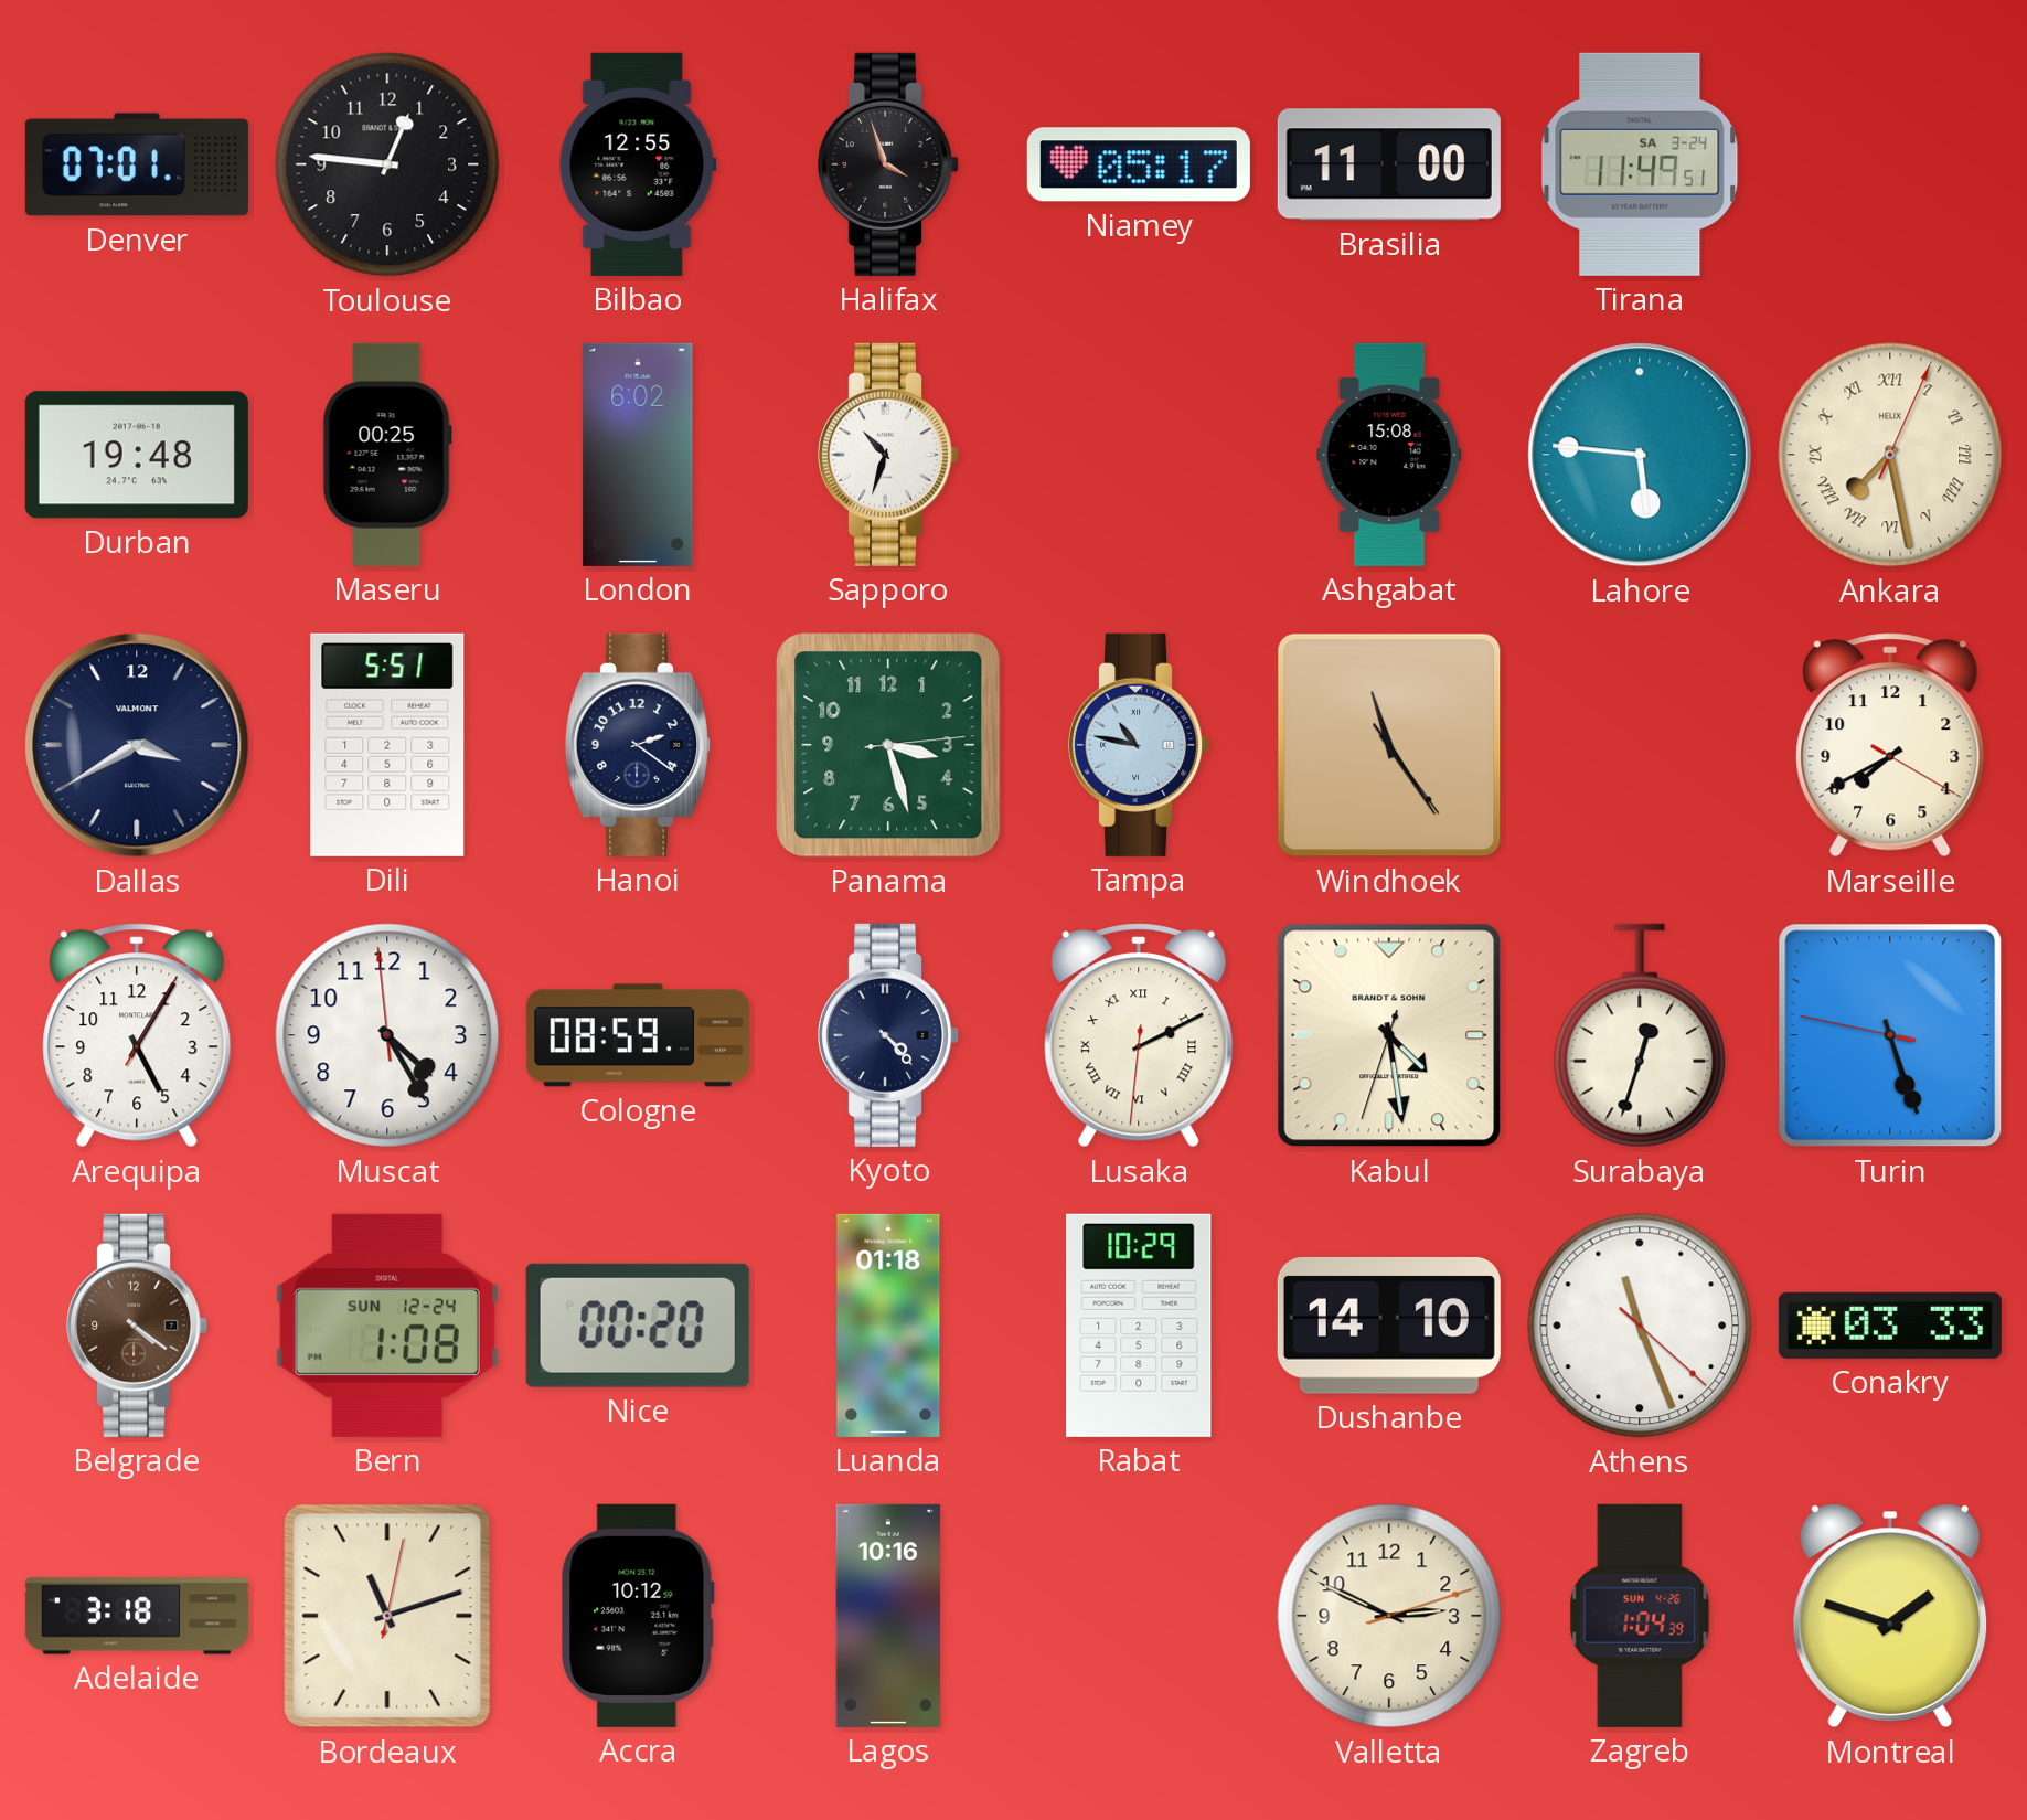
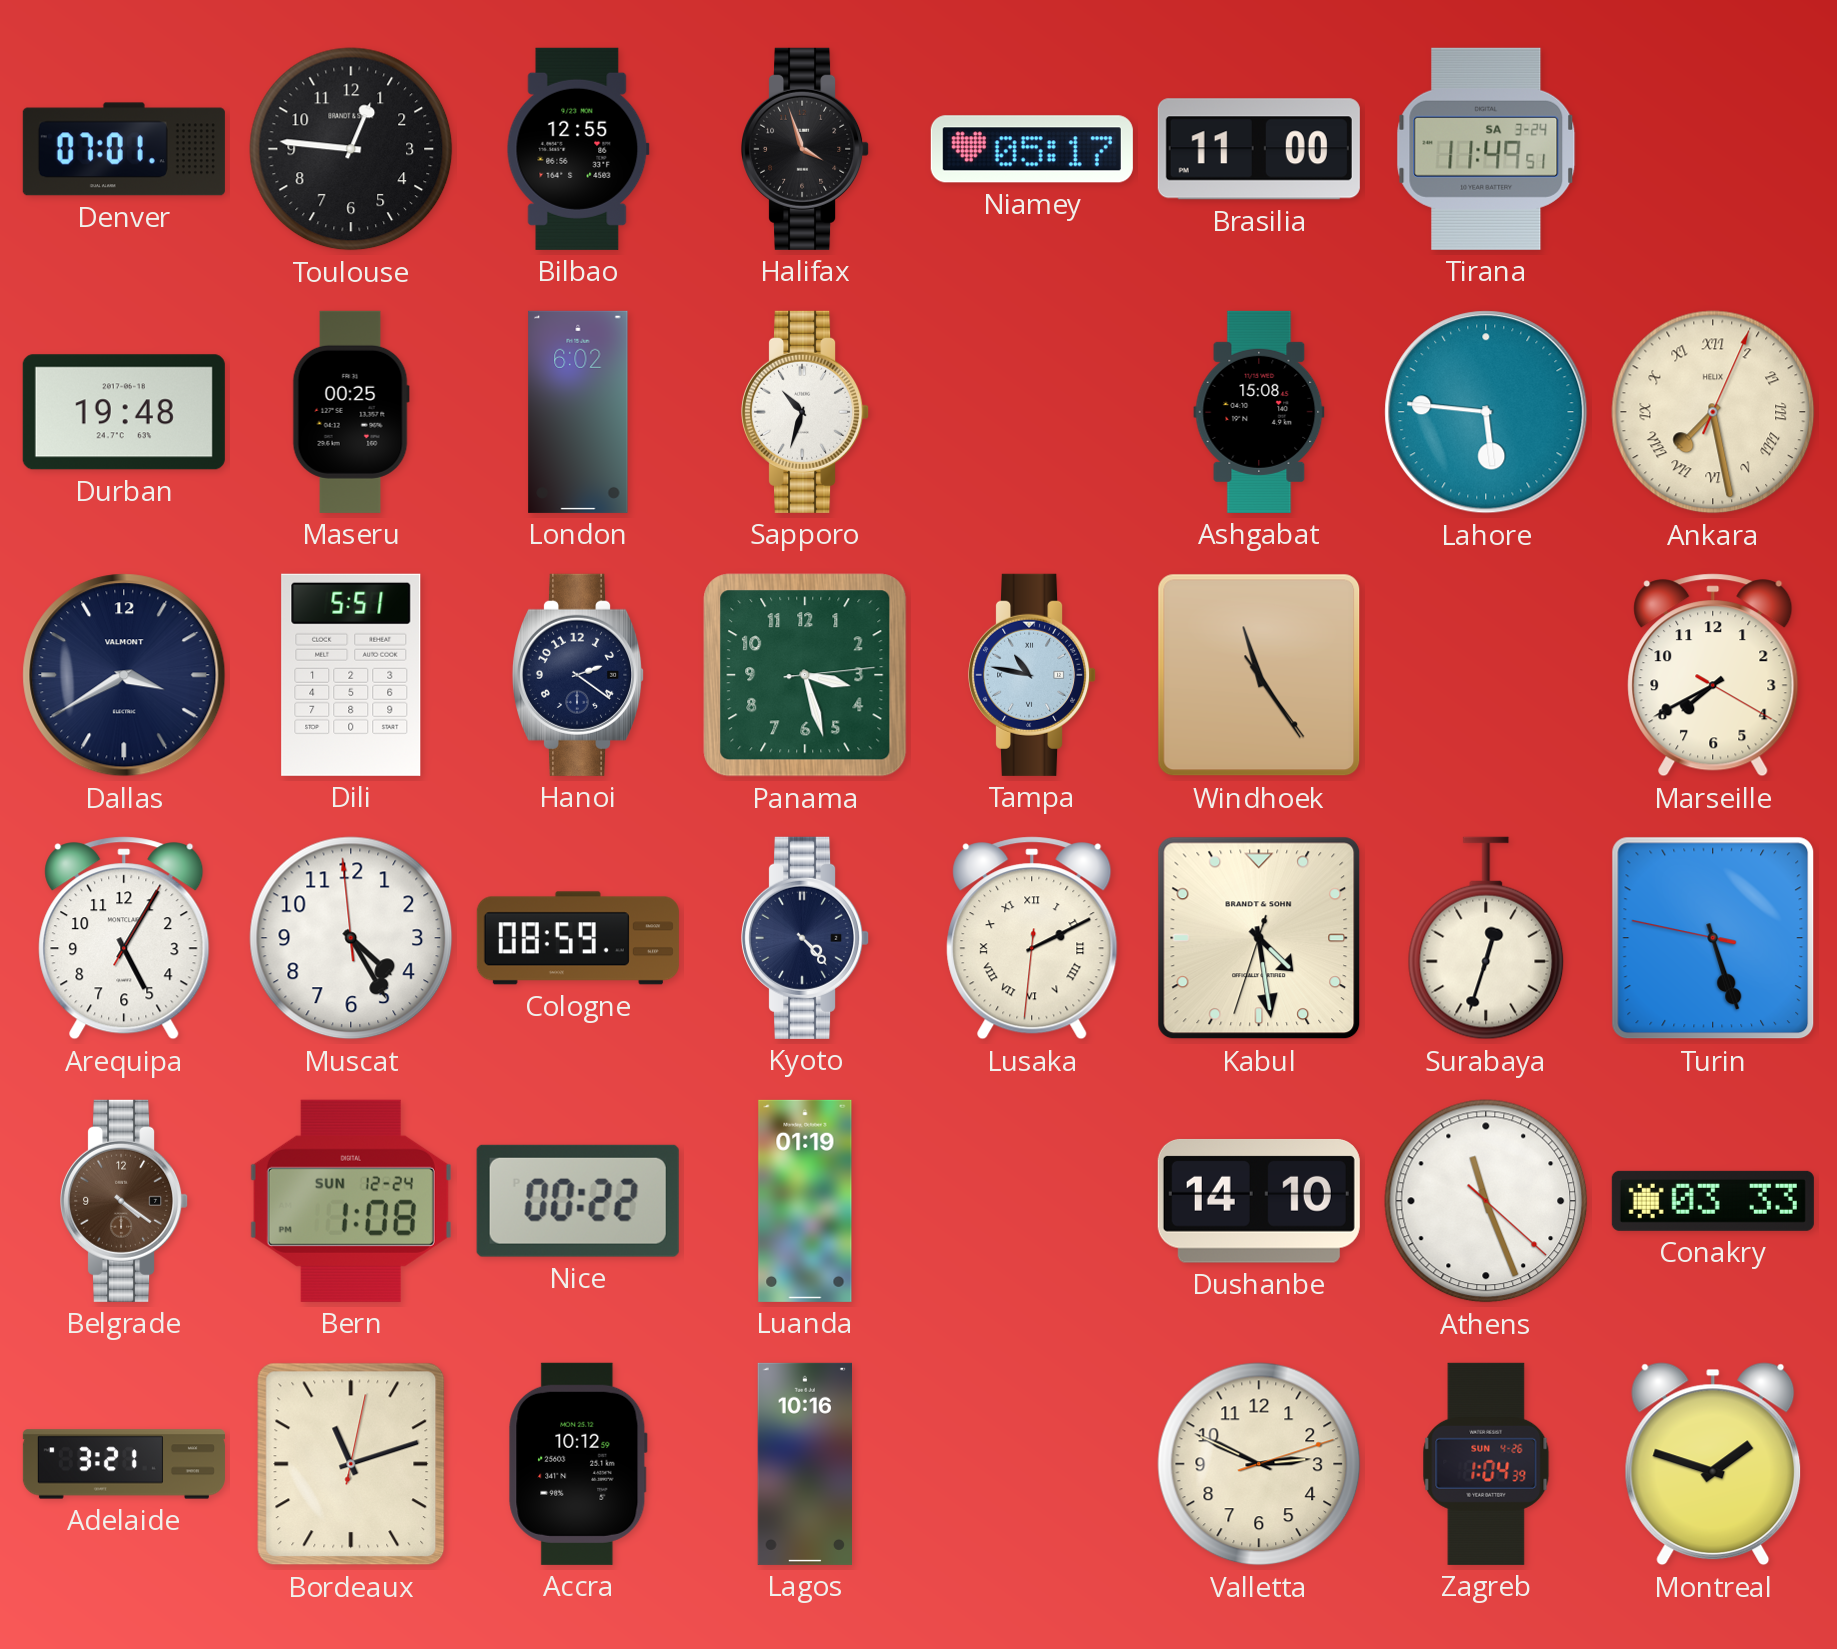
Nice: 00:20 -> 00:22 (578, 1201)
Luanda: 01:18 -> 01:19 (805, 1201)
Rabat: 10:29 -> none (1139, 1326)
Adelaide: 3:18 -> 3:21 (124, 1464)
